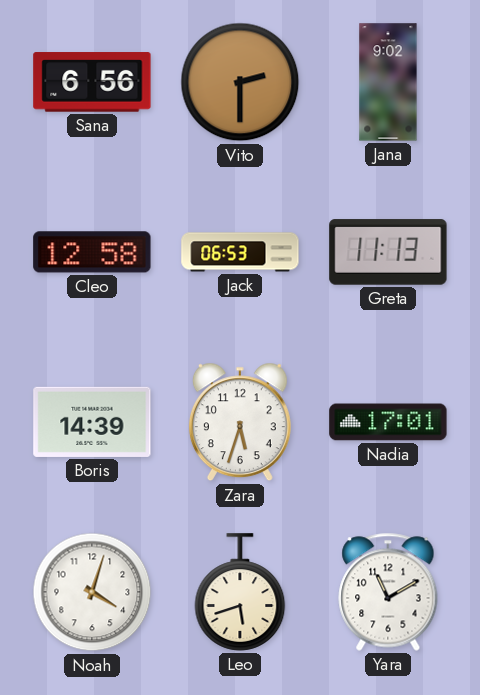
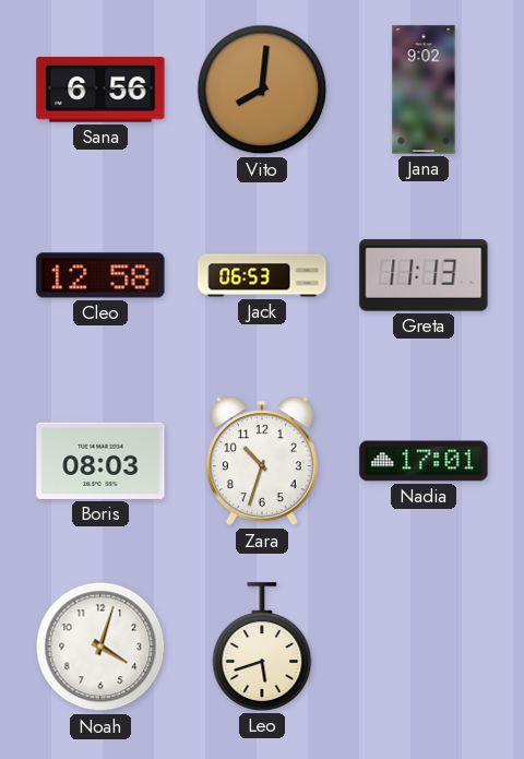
Vito: 2:30 -> 8:01 (262, 90)
Boris: 14:39 -> 08:03 (100, 461)
Zara: 5:33 -> 10:33 (262, 461)
Yara: 11:10 -> none (388, 592)
